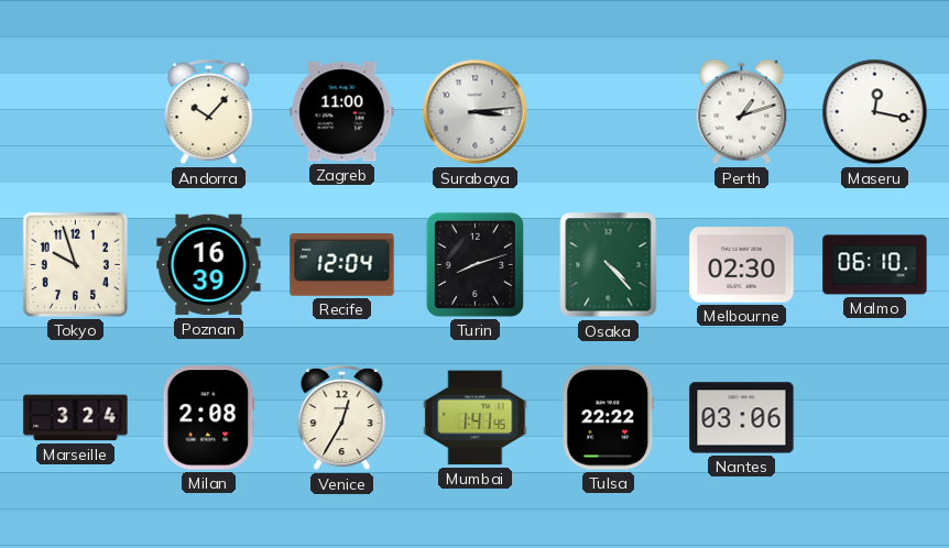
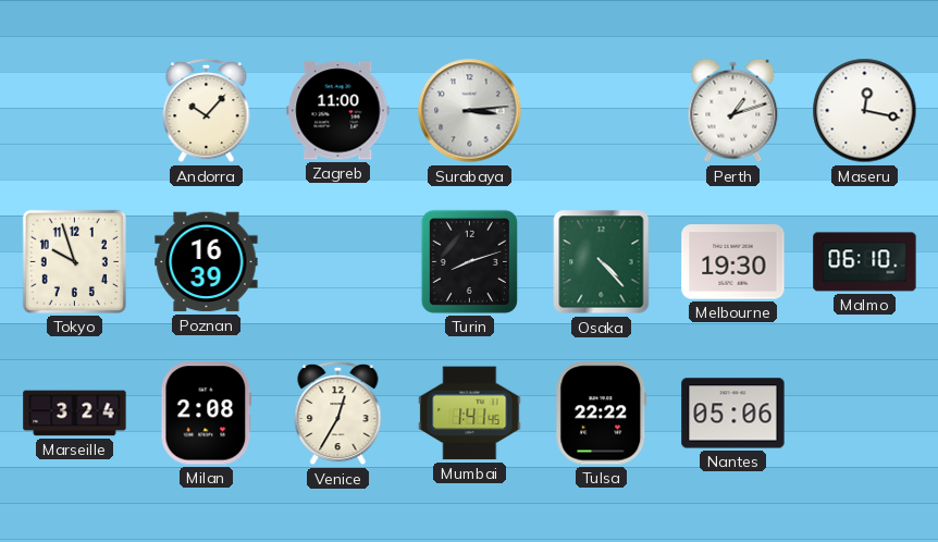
Recife: 12:04 -> none (342, 265)
Melbourne: 02:30 -> 19:30 (733, 262)
Nantes: 03:06 -> 05:06 (733, 414)
